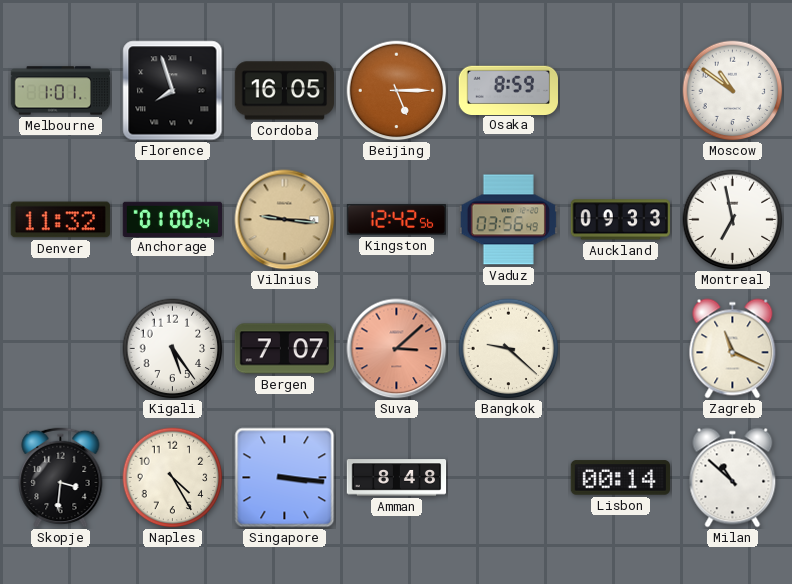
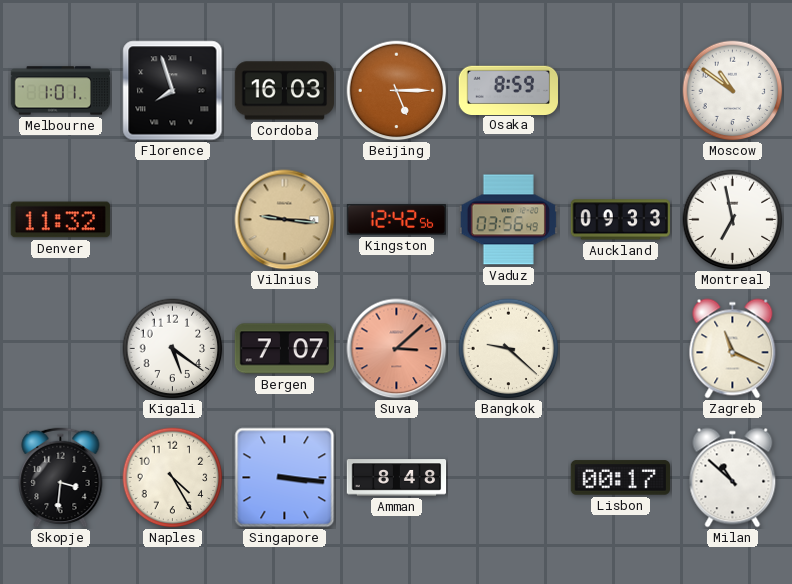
Cordoba: 16:05 -> 16:03 (284, 91)
Anchorage: 01:00 -> none (172, 219)
Kigali: 5:24 -> 5:21 (173, 349)
Lisbon: 00:14 -> 00:17 (620, 478)
